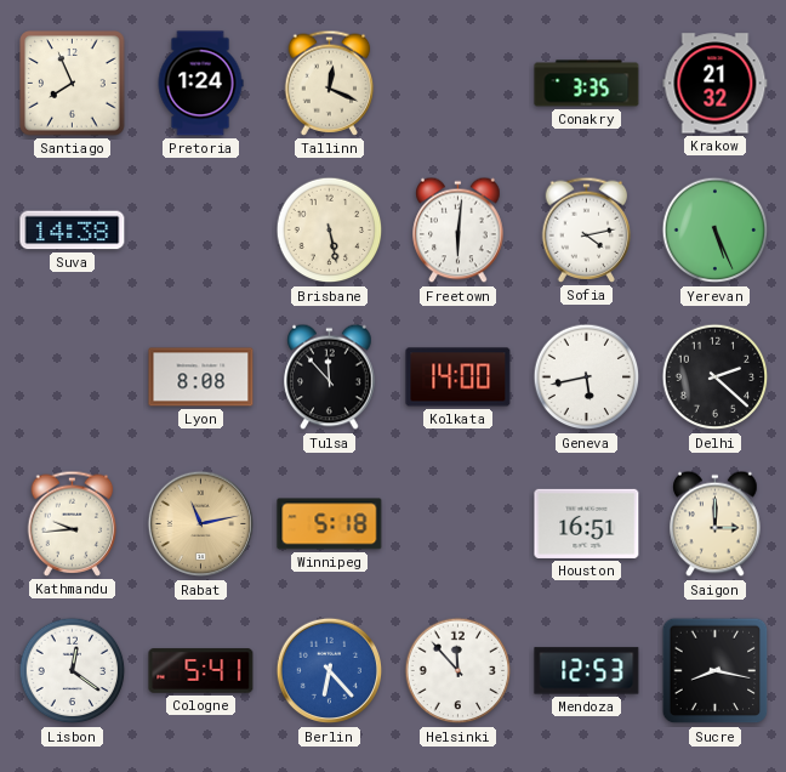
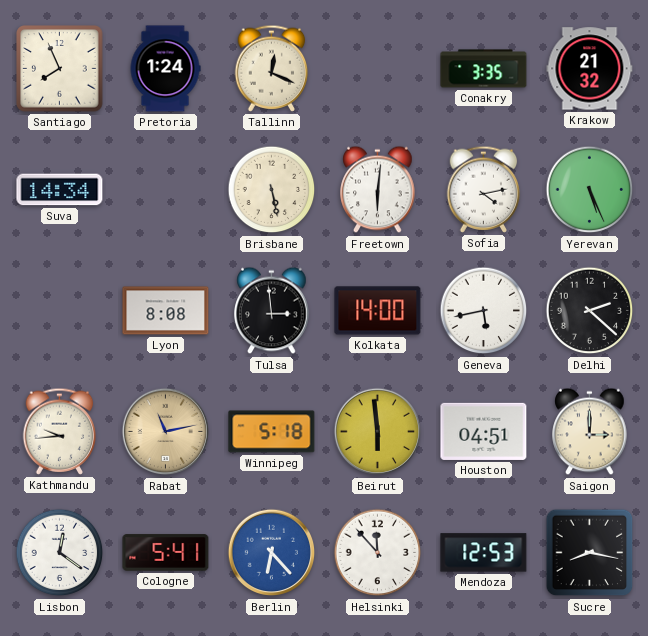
Suva: 14:38 -> 14:34 (60, 190)
Tulsa: 11:53 -> 2:59 (272, 311)
Beirut: none -> 5:59 (378, 432)
Houston: 16:51 -> 04:51 (484, 431)
